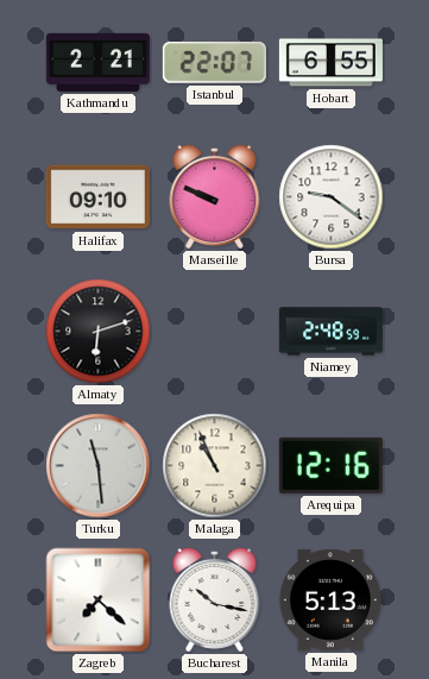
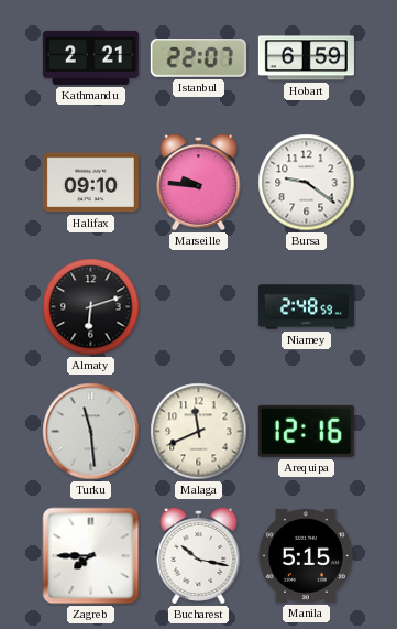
Hobart: 6:55 -> 6:59 (306, 58)
Marseille: 9:49 -> 9:46 (199, 182)
Malaga: 10:56 -> 11:41 (199, 432)
Zagreb: 7:22 -> 7:45 (91, 556)
Manila: 5:13 -> 5:15 (306, 555)
